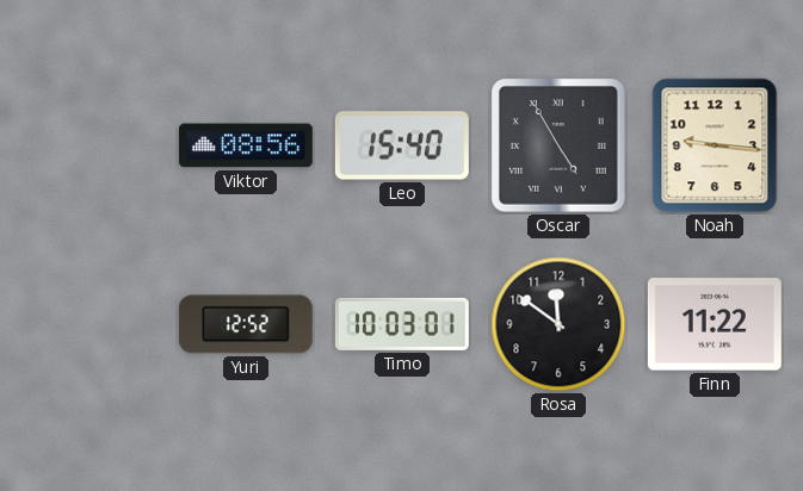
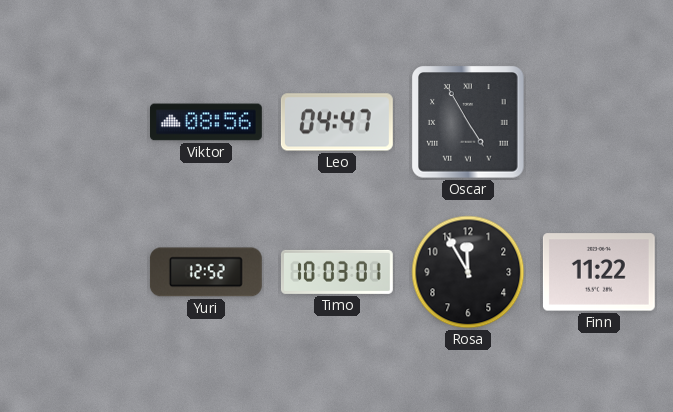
Leo: 15:40 -> 04:47 (337, 122)
Noah: 9:16 -> none (715, 145)
Rosa: 11:51 -> 11:55 (468, 272)
